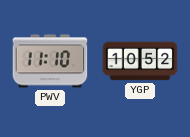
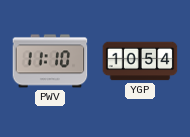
YGP: 10:52 -> 10:54 (140, 61)
